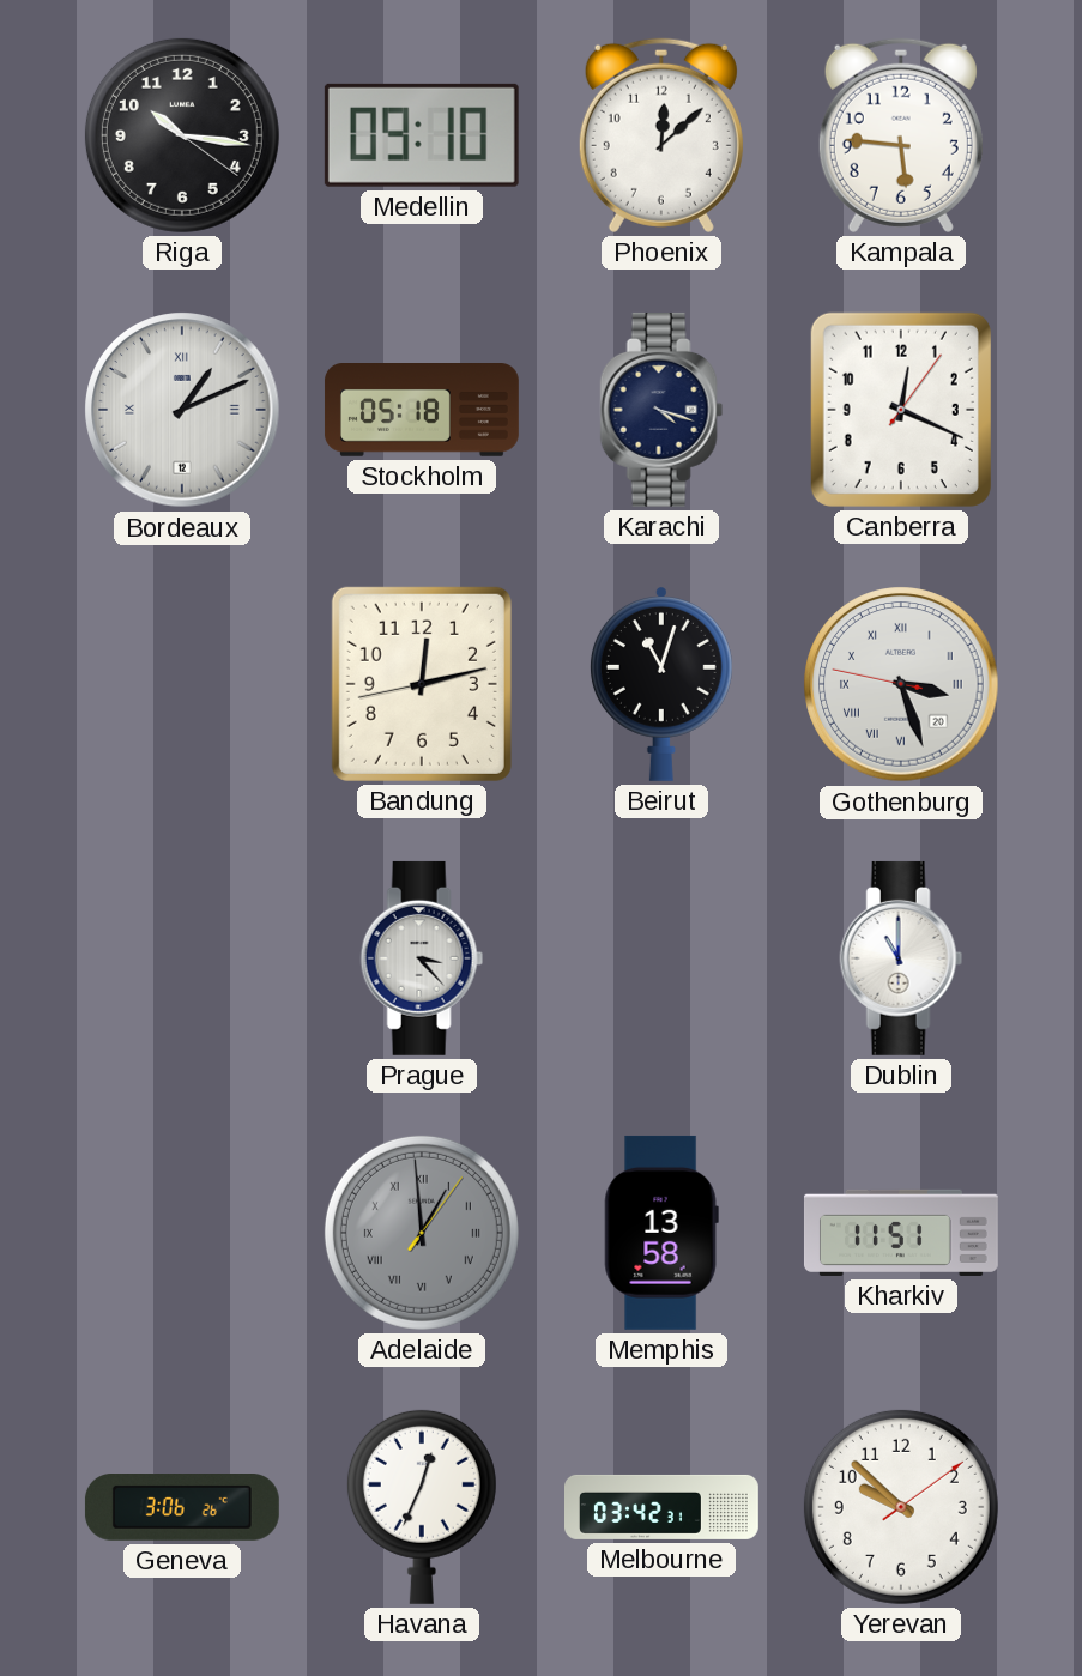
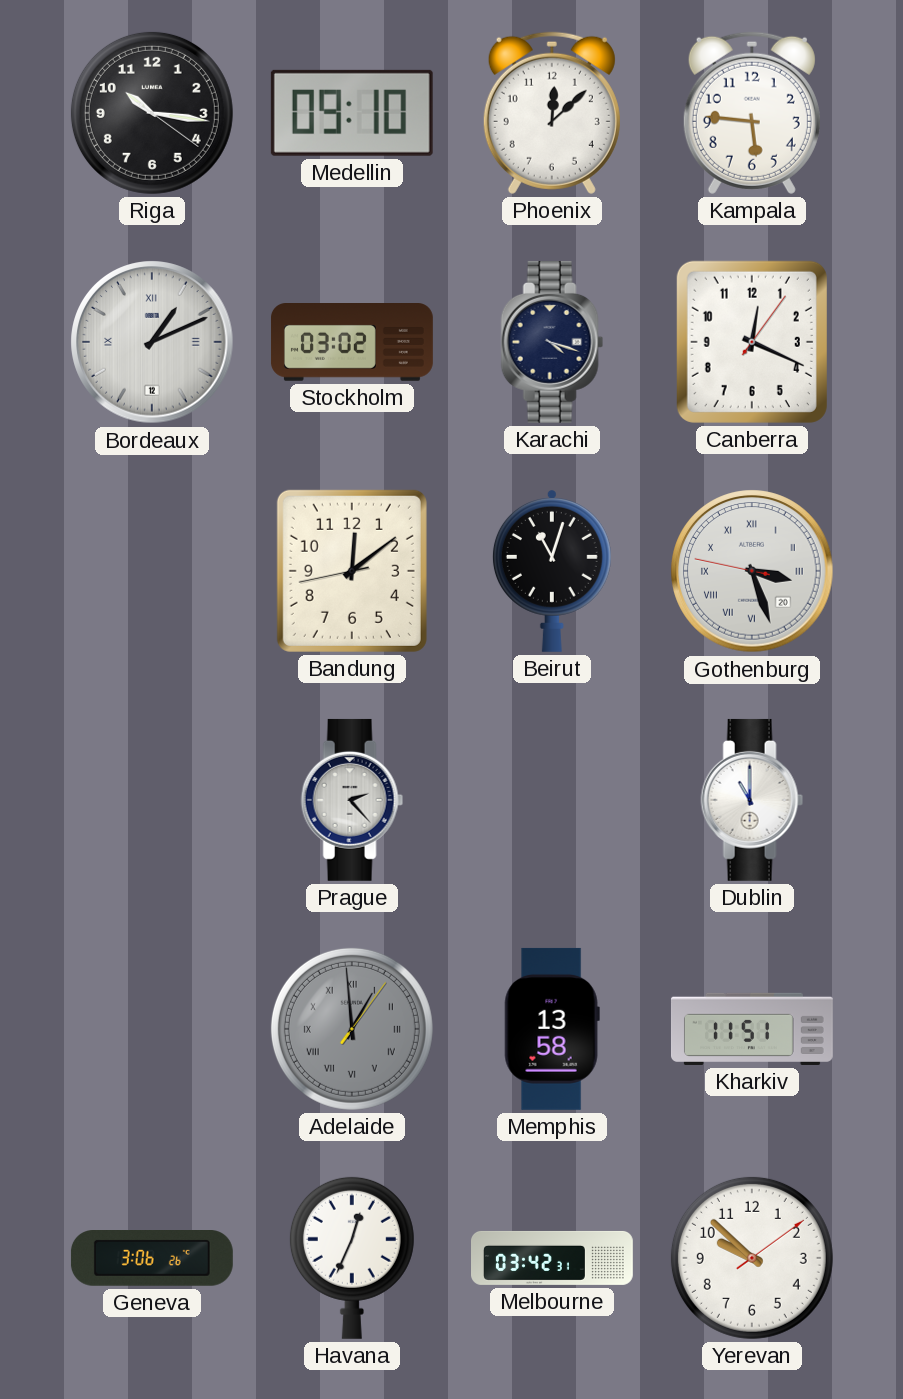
Stockholm: 05:18 -> 03:02 (352, 342)
Bandung: 12:12 -> 12:08 (352, 571)
Prague: 3:23 -> 2:23 (352, 800)
